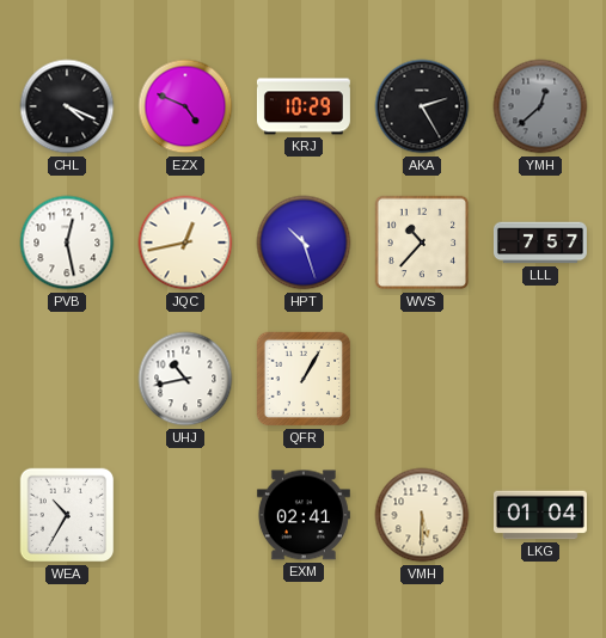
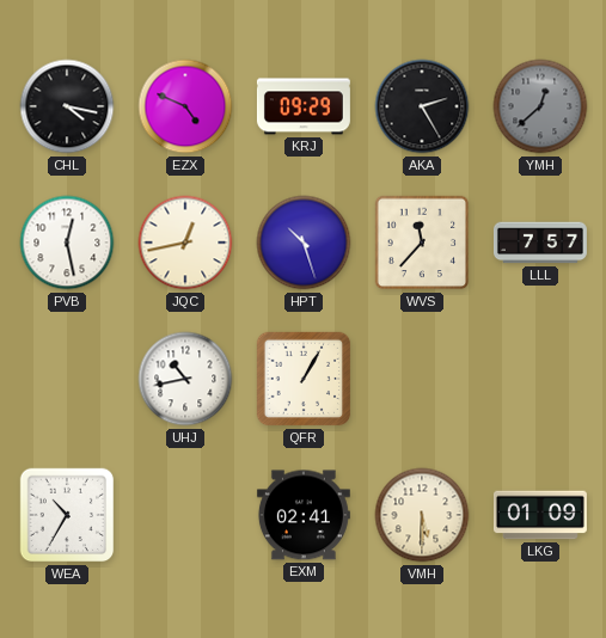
CHL: 4:19 -> 4:17 (67, 106)
KRJ: 10:29 -> 09:29 (304, 106)
WVS: 10:37 -> 11:37 (422, 243)
LKG: 01:04 -> 01:09 (540, 515)
